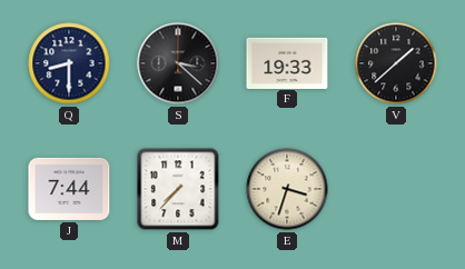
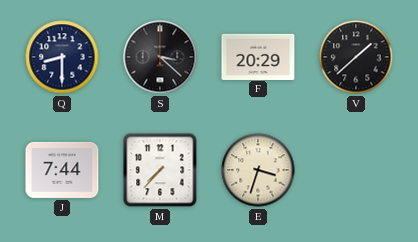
F: 19:33 -> 20:29 (258, 56)
